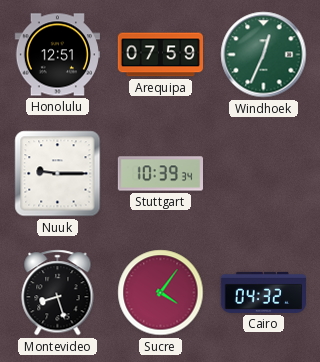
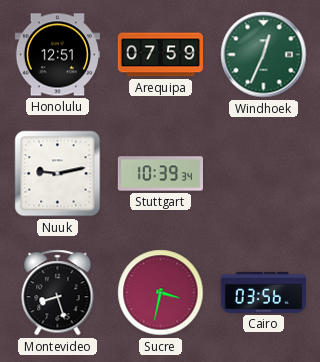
Nuuk: 9:15 -> 9:13 (58, 174)
Sucre: 4:06 -> 3:32 (161, 293)
Cairo: 04:32 -> 03:56 (263, 292)
